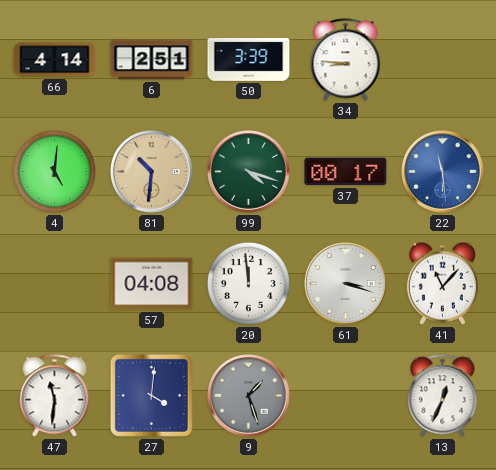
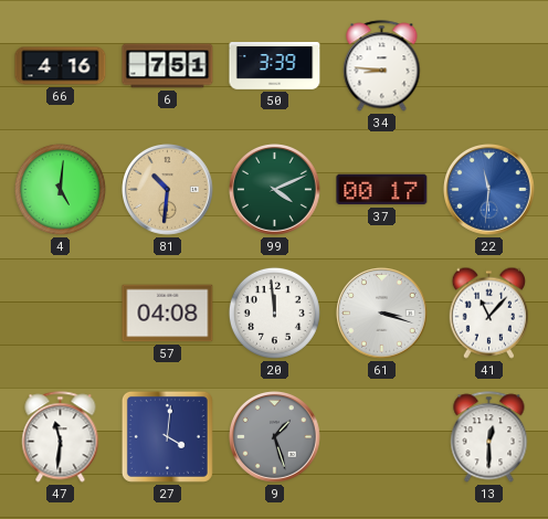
66: 4:14 -> 4:16 (61, 66)
6: 2:51 -> 7:51 (168, 66)
99: 4:18 -> 4:11 (275, 190)
22: 11:29 -> 11:31 (489, 190)
13: 12:34 -> 12:30 (489, 437)
